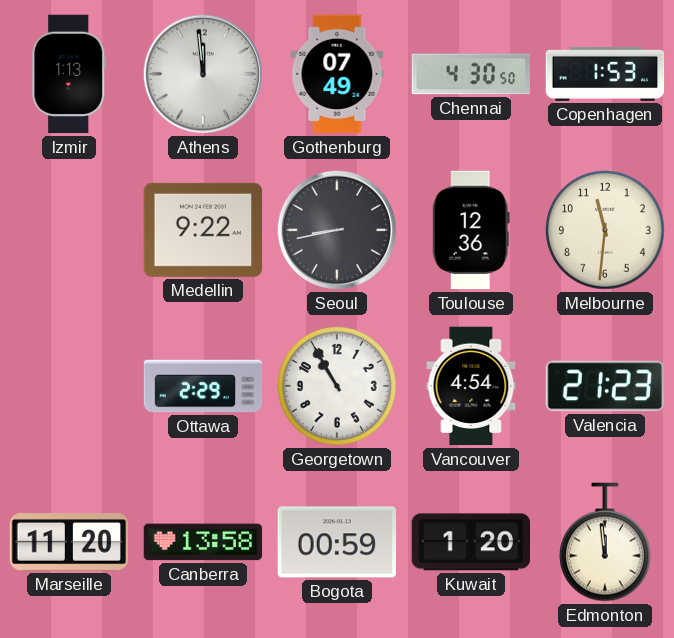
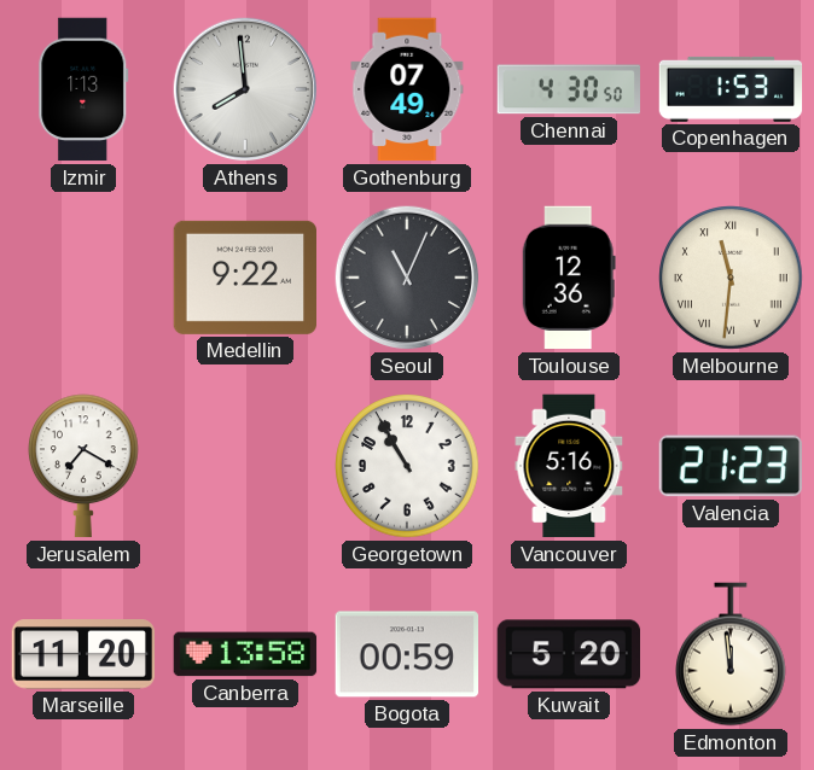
Athens: 11:59 -> 7:59 (245, 89)
Seoul: 8:43 -> 11:04 (407, 278)
Melbourne numerals: Arabic -> Roman (731, 278)
Jerusalem: none -> 7:20 (85, 466)
Ottawa: 2:29 -> none (203, 386)
Vancouver: 4:54 -> 5:16 (569, 466)
Kuwait: 1:20 -> 5:20 (568, 654)
